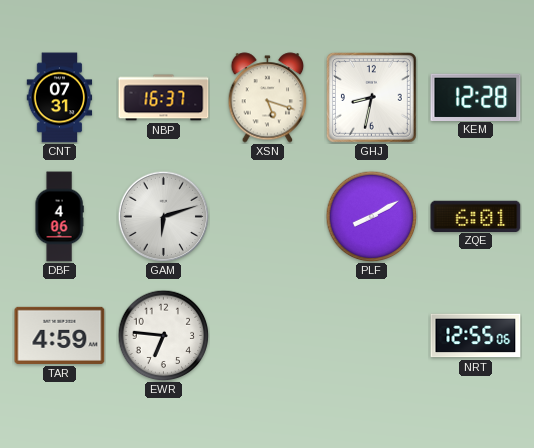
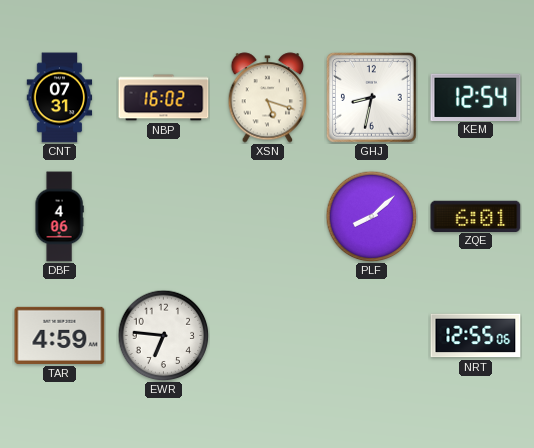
NBP: 16:37 -> 16:02 (164, 98)
KEM: 12:28 -> 12:54 (476, 97)
GAM: 6:12 -> none (163, 216)
PLF: 8:10 -> 8:08 (371, 216)
